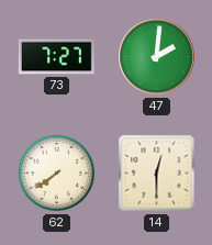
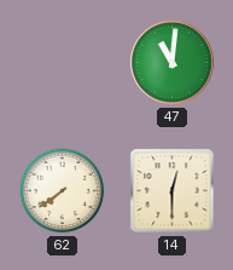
73: 7:27 -> none (56, 57)
47: 2:01 -> 11:01 (173, 63)
